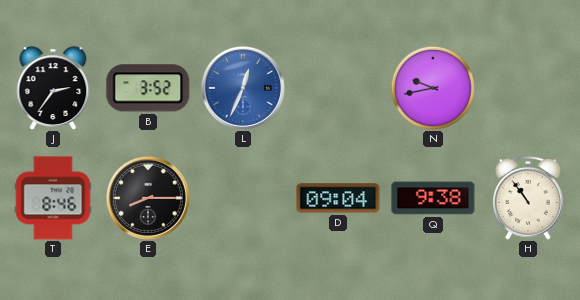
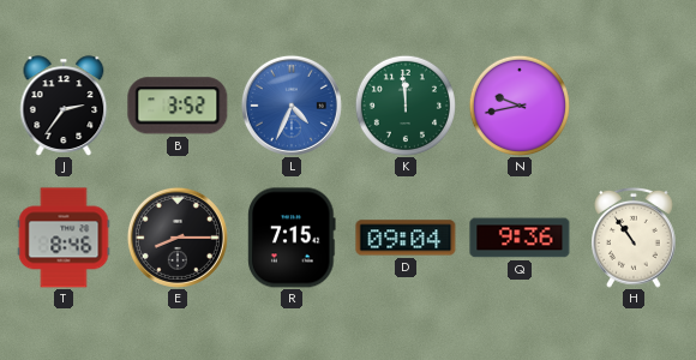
L: 12:34 -> 4:34 (292, 106)
K: none -> 11:59 (406, 106)
R: none -> 7:15 (292, 238)
Q: 9:38 -> 9:36 (520, 238)
